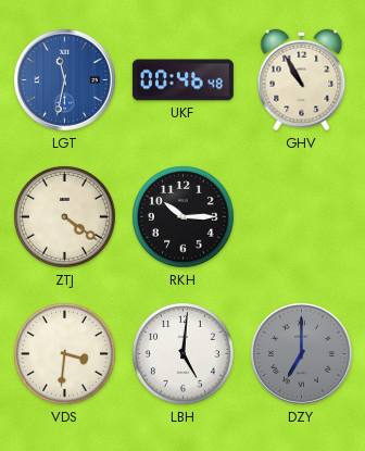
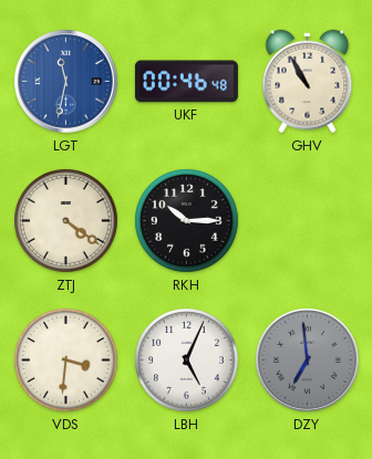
LBH: 5:01 -> 5:04 (187, 361)
DZY: 7:00 -> 6:59 (307, 359)
